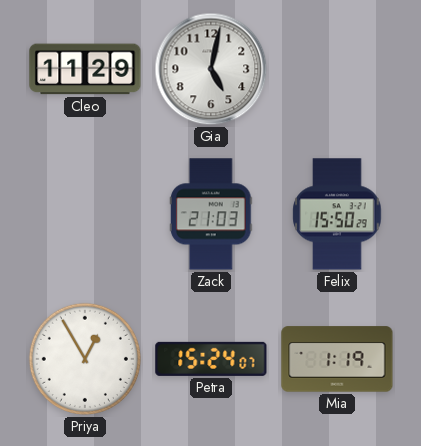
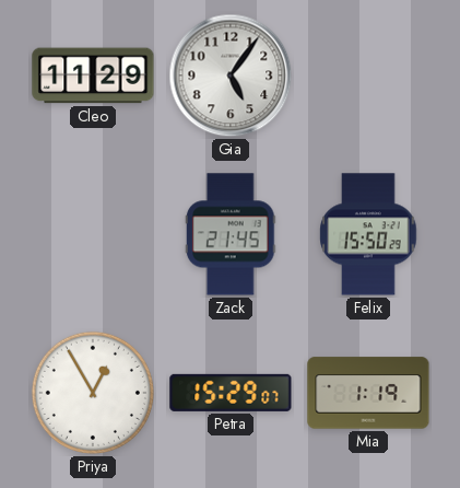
Gia: 5:02 -> 5:06 (231, 75)
Zack: 21:03 -> 21:45 (231, 234)
Petra: 15:24 -> 15:29 (231, 393)
